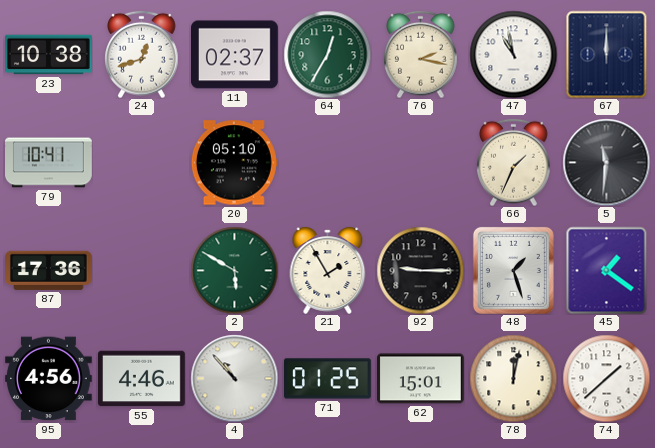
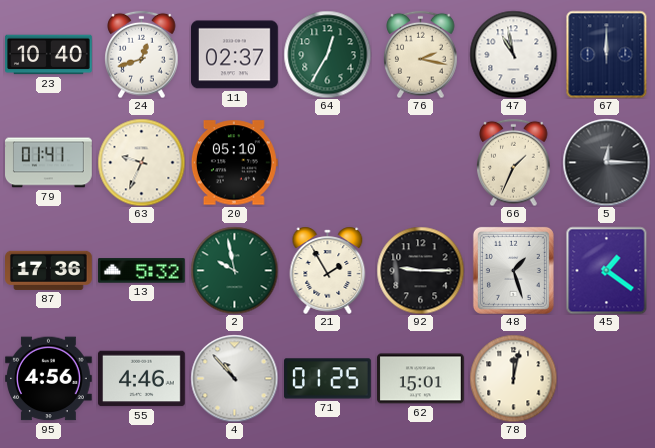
23: 10:38 -> 10:40 (49, 55)
79: 10:41 -> 01:41 (49, 163)
63: none -> 9:34 (141, 162)
5: 11:31 -> 12:15 (606, 162)
13: none -> 5:32 (142, 271)
2: 5:50 -> 9:58 (234, 270)
74: 1:38 -> none (606, 378)
